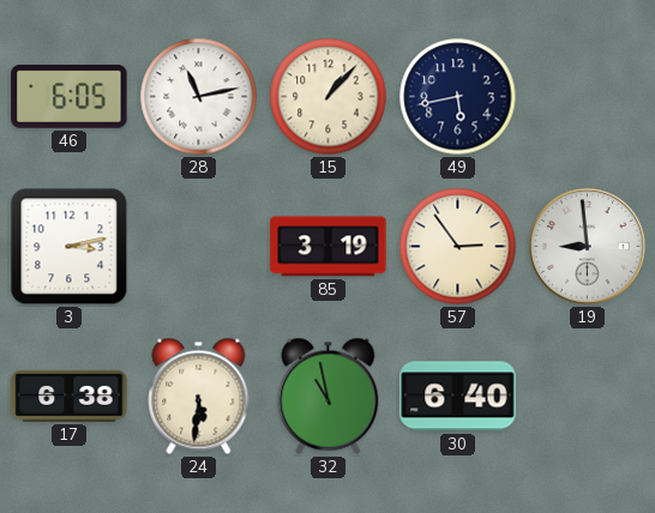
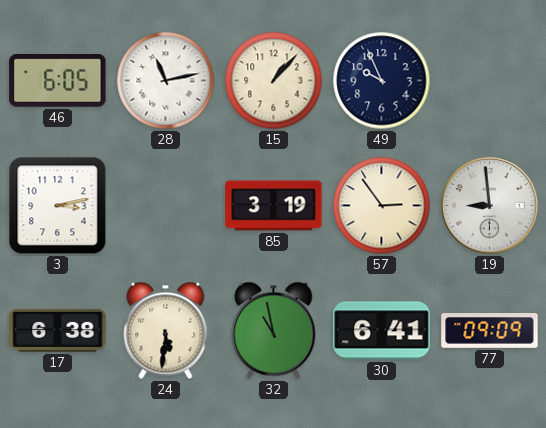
49: 5:43 -> 9:56 (382, 81)
30: 6:40 -> 6:41 (382, 331)
77: none -> 09:09 (490, 331)
